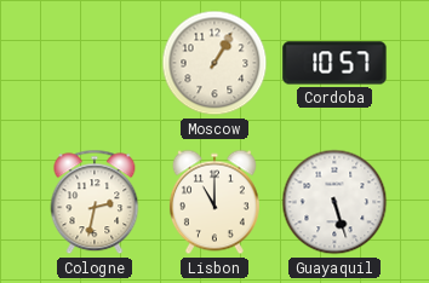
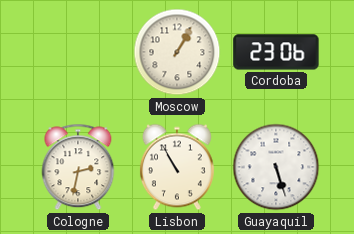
Cordoba: 10:57 -> 23:06 (276, 52)
Lisbon: 11:00 -> 10:55 (177, 167)
